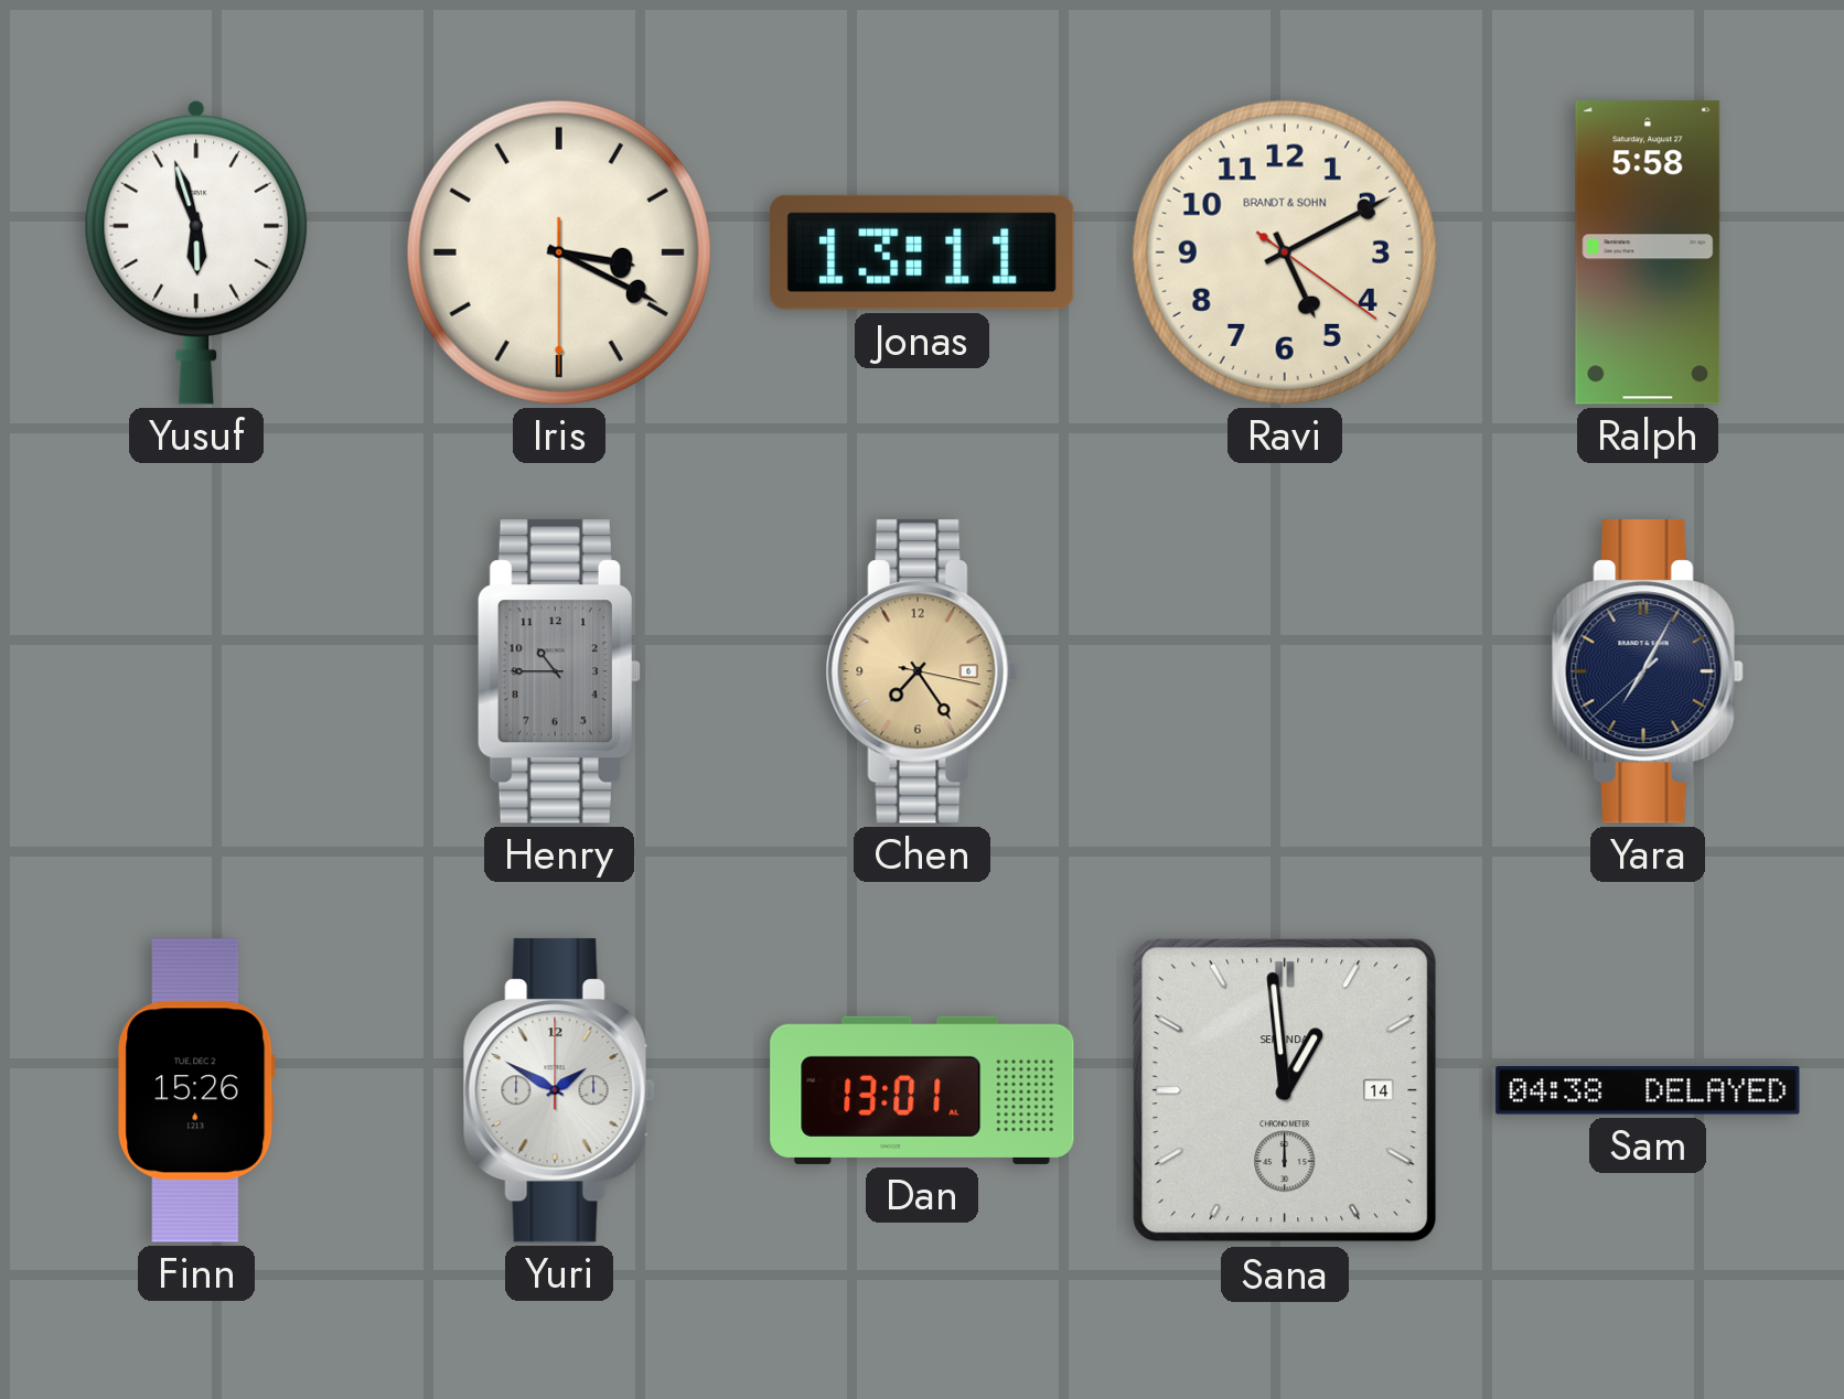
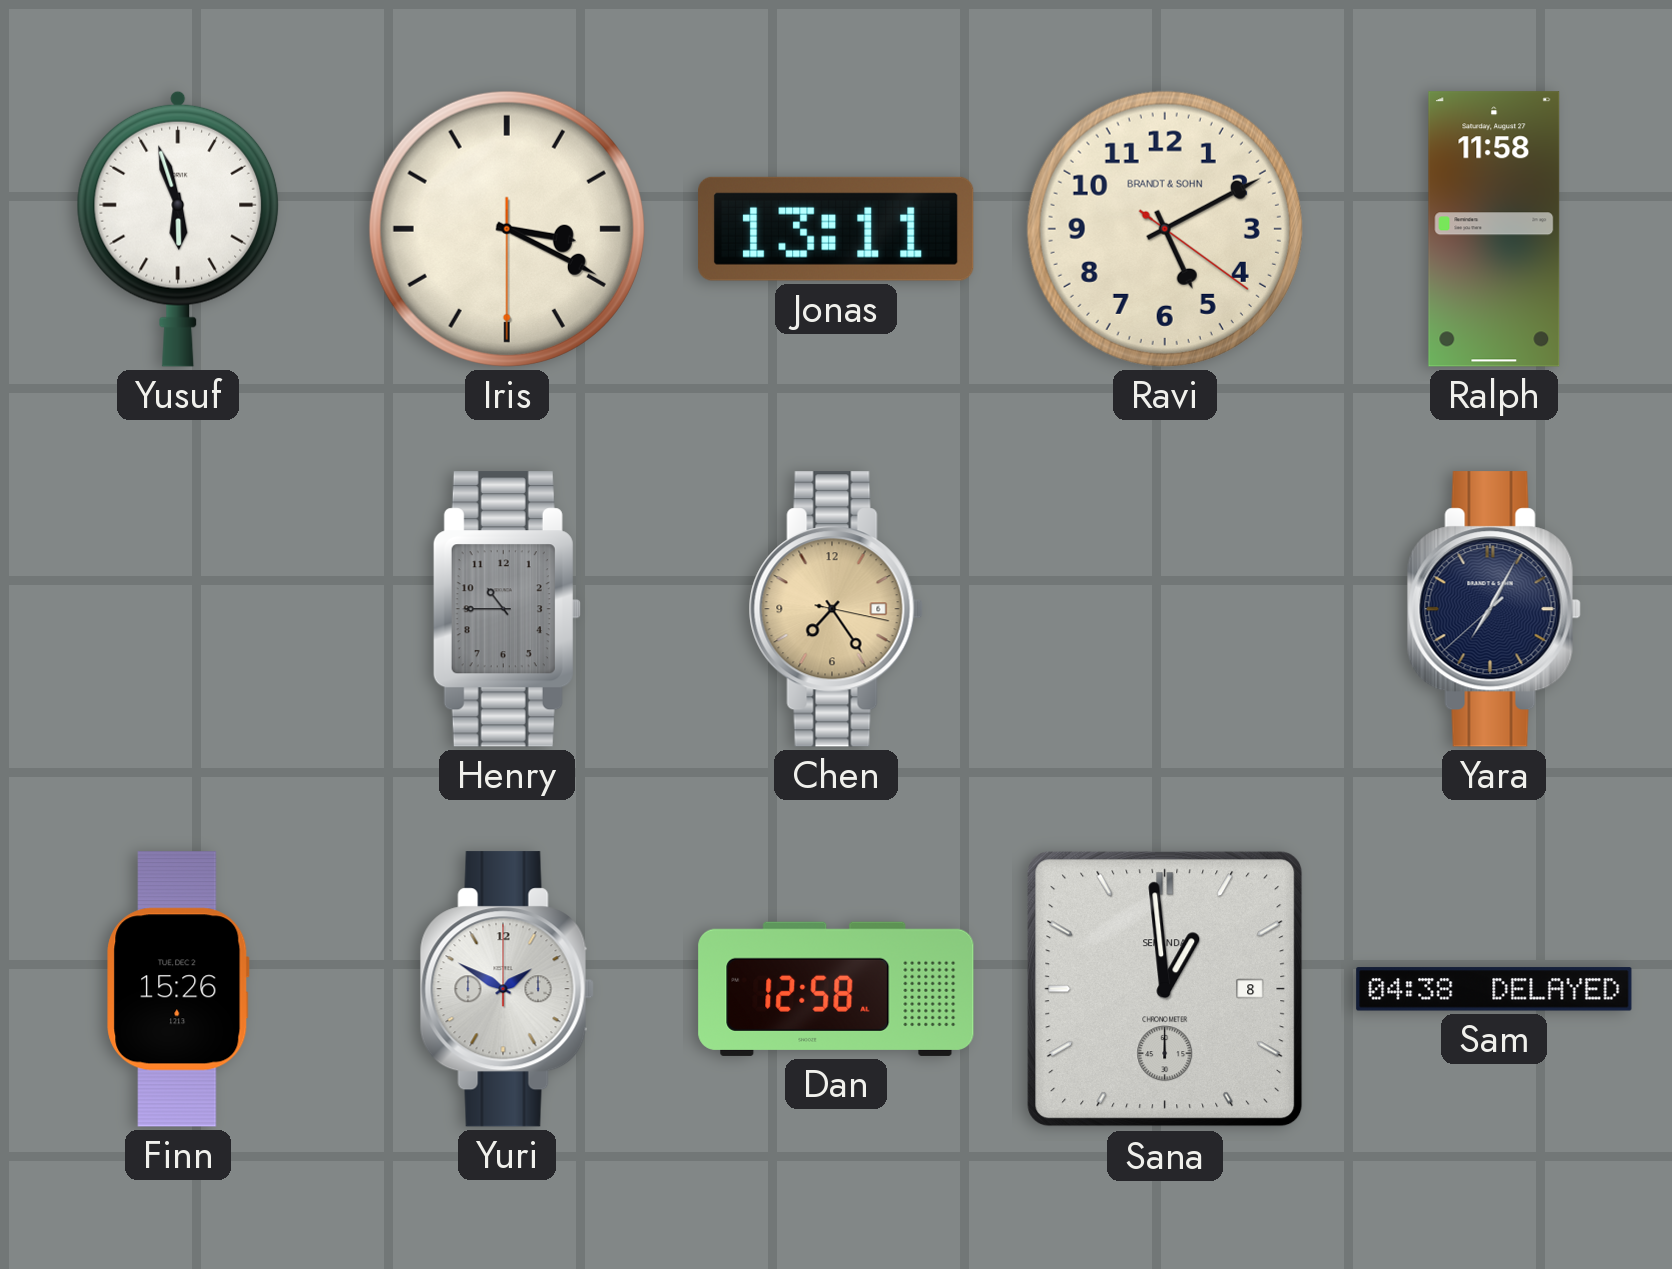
Ralph: 5:58 -> 11:58 (1494, 229)
Dan: 13:01 -> 12:58 (836, 989)
Sana date: 14 -> 8 (1165, 989)
